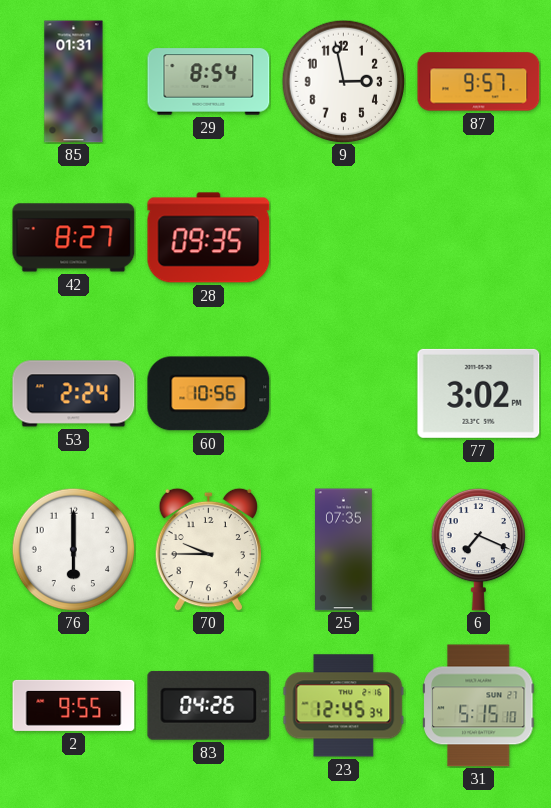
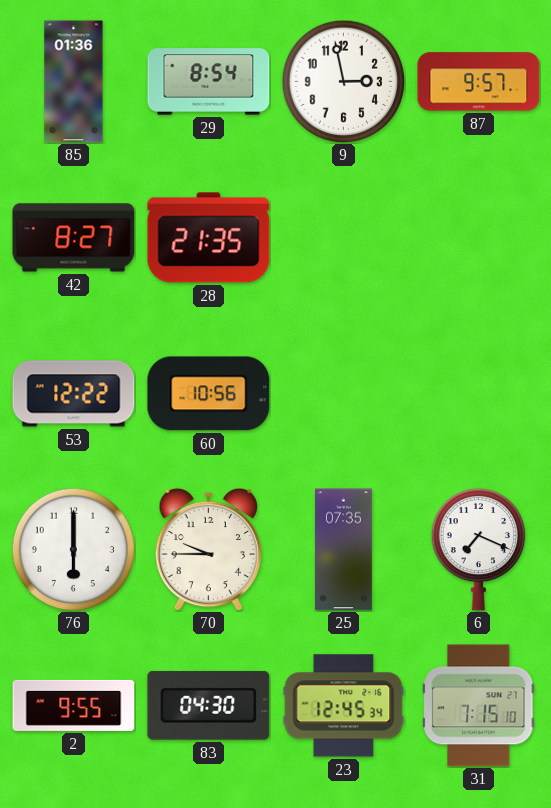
85: 01:31 -> 01:36 (74, 82)
28: 09:35 -> 21:35 (209, 238)
53: 2:24 -> 12:22 (74, 394)
77: 3:02 -> none (479, 393)
83: 04:26 -> 04:30 (209, 705)
31: 5:15 -> 7:15 (479, 706)
